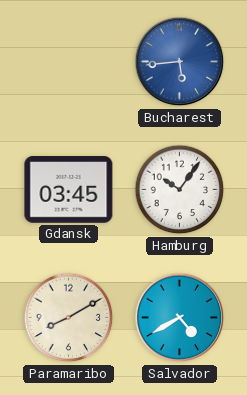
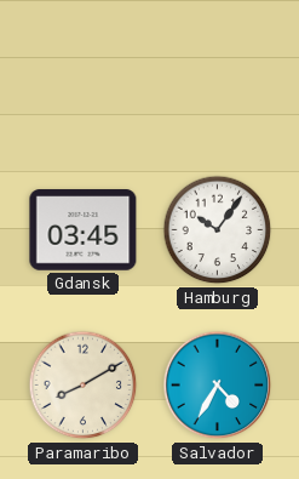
Bucharest: 5:44 -> none (180, 62)
Salvador: 4:40 -> 4:35 (218, 386)
